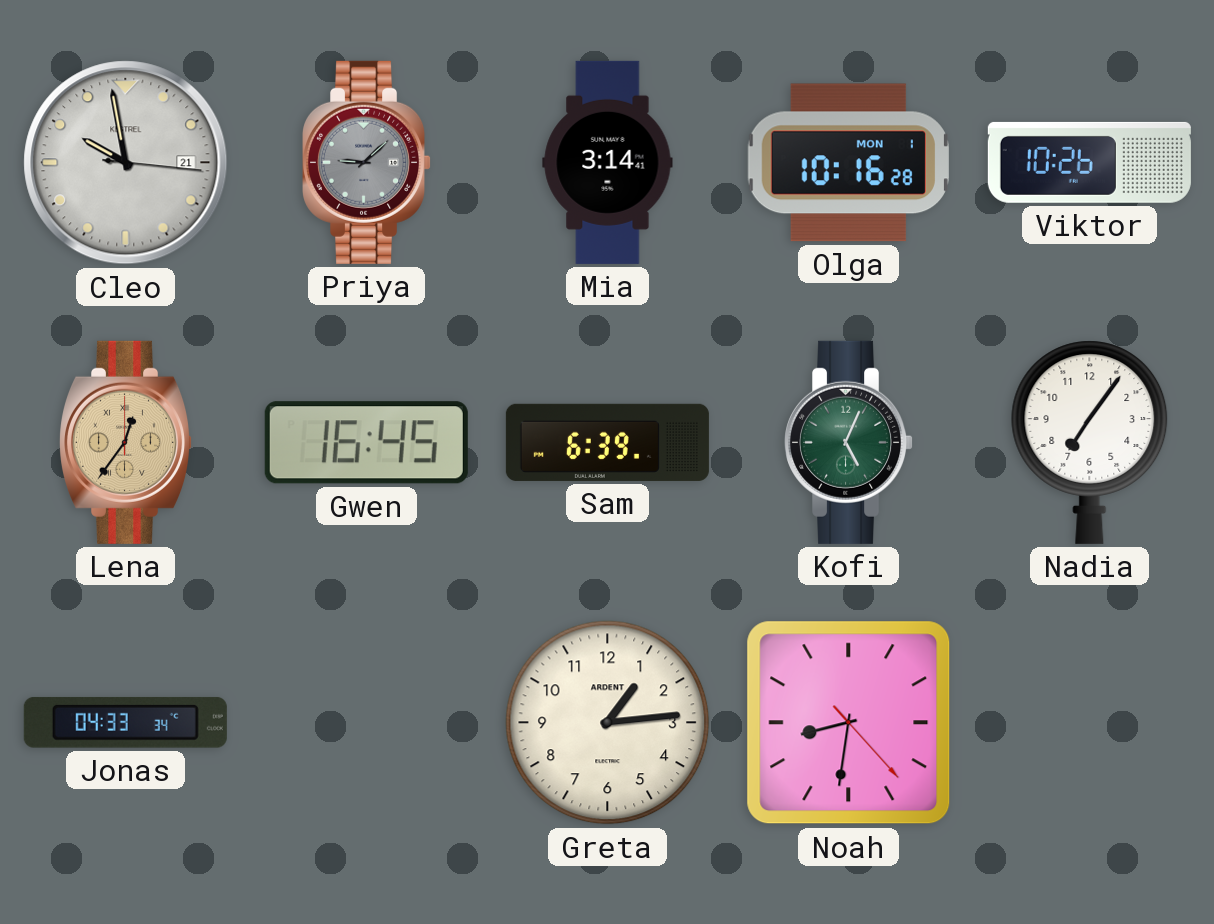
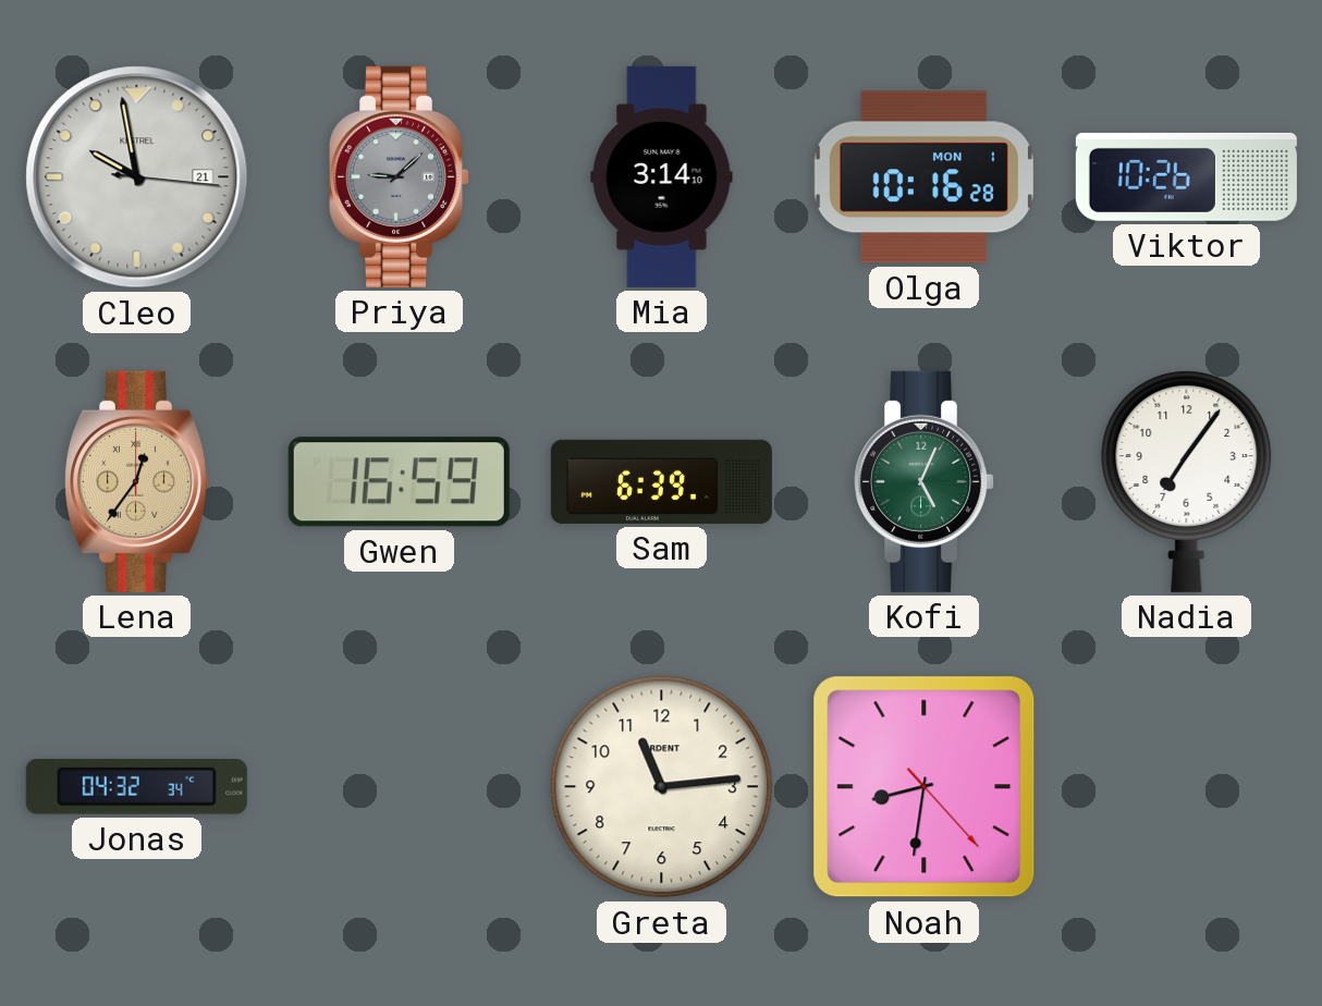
Mia: 3:14:41 -> 3:14:10 (662, 176)
Gwen: 16:45 -> 16:59 (399, 482)
Jonas: 04:33 -> 04:32 (136, 786)
Greta: 1:14 -> 11:14 (662, 787)
